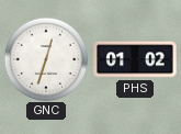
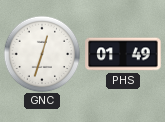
PHS: 01:02 -> 01:49 (123, 54)
